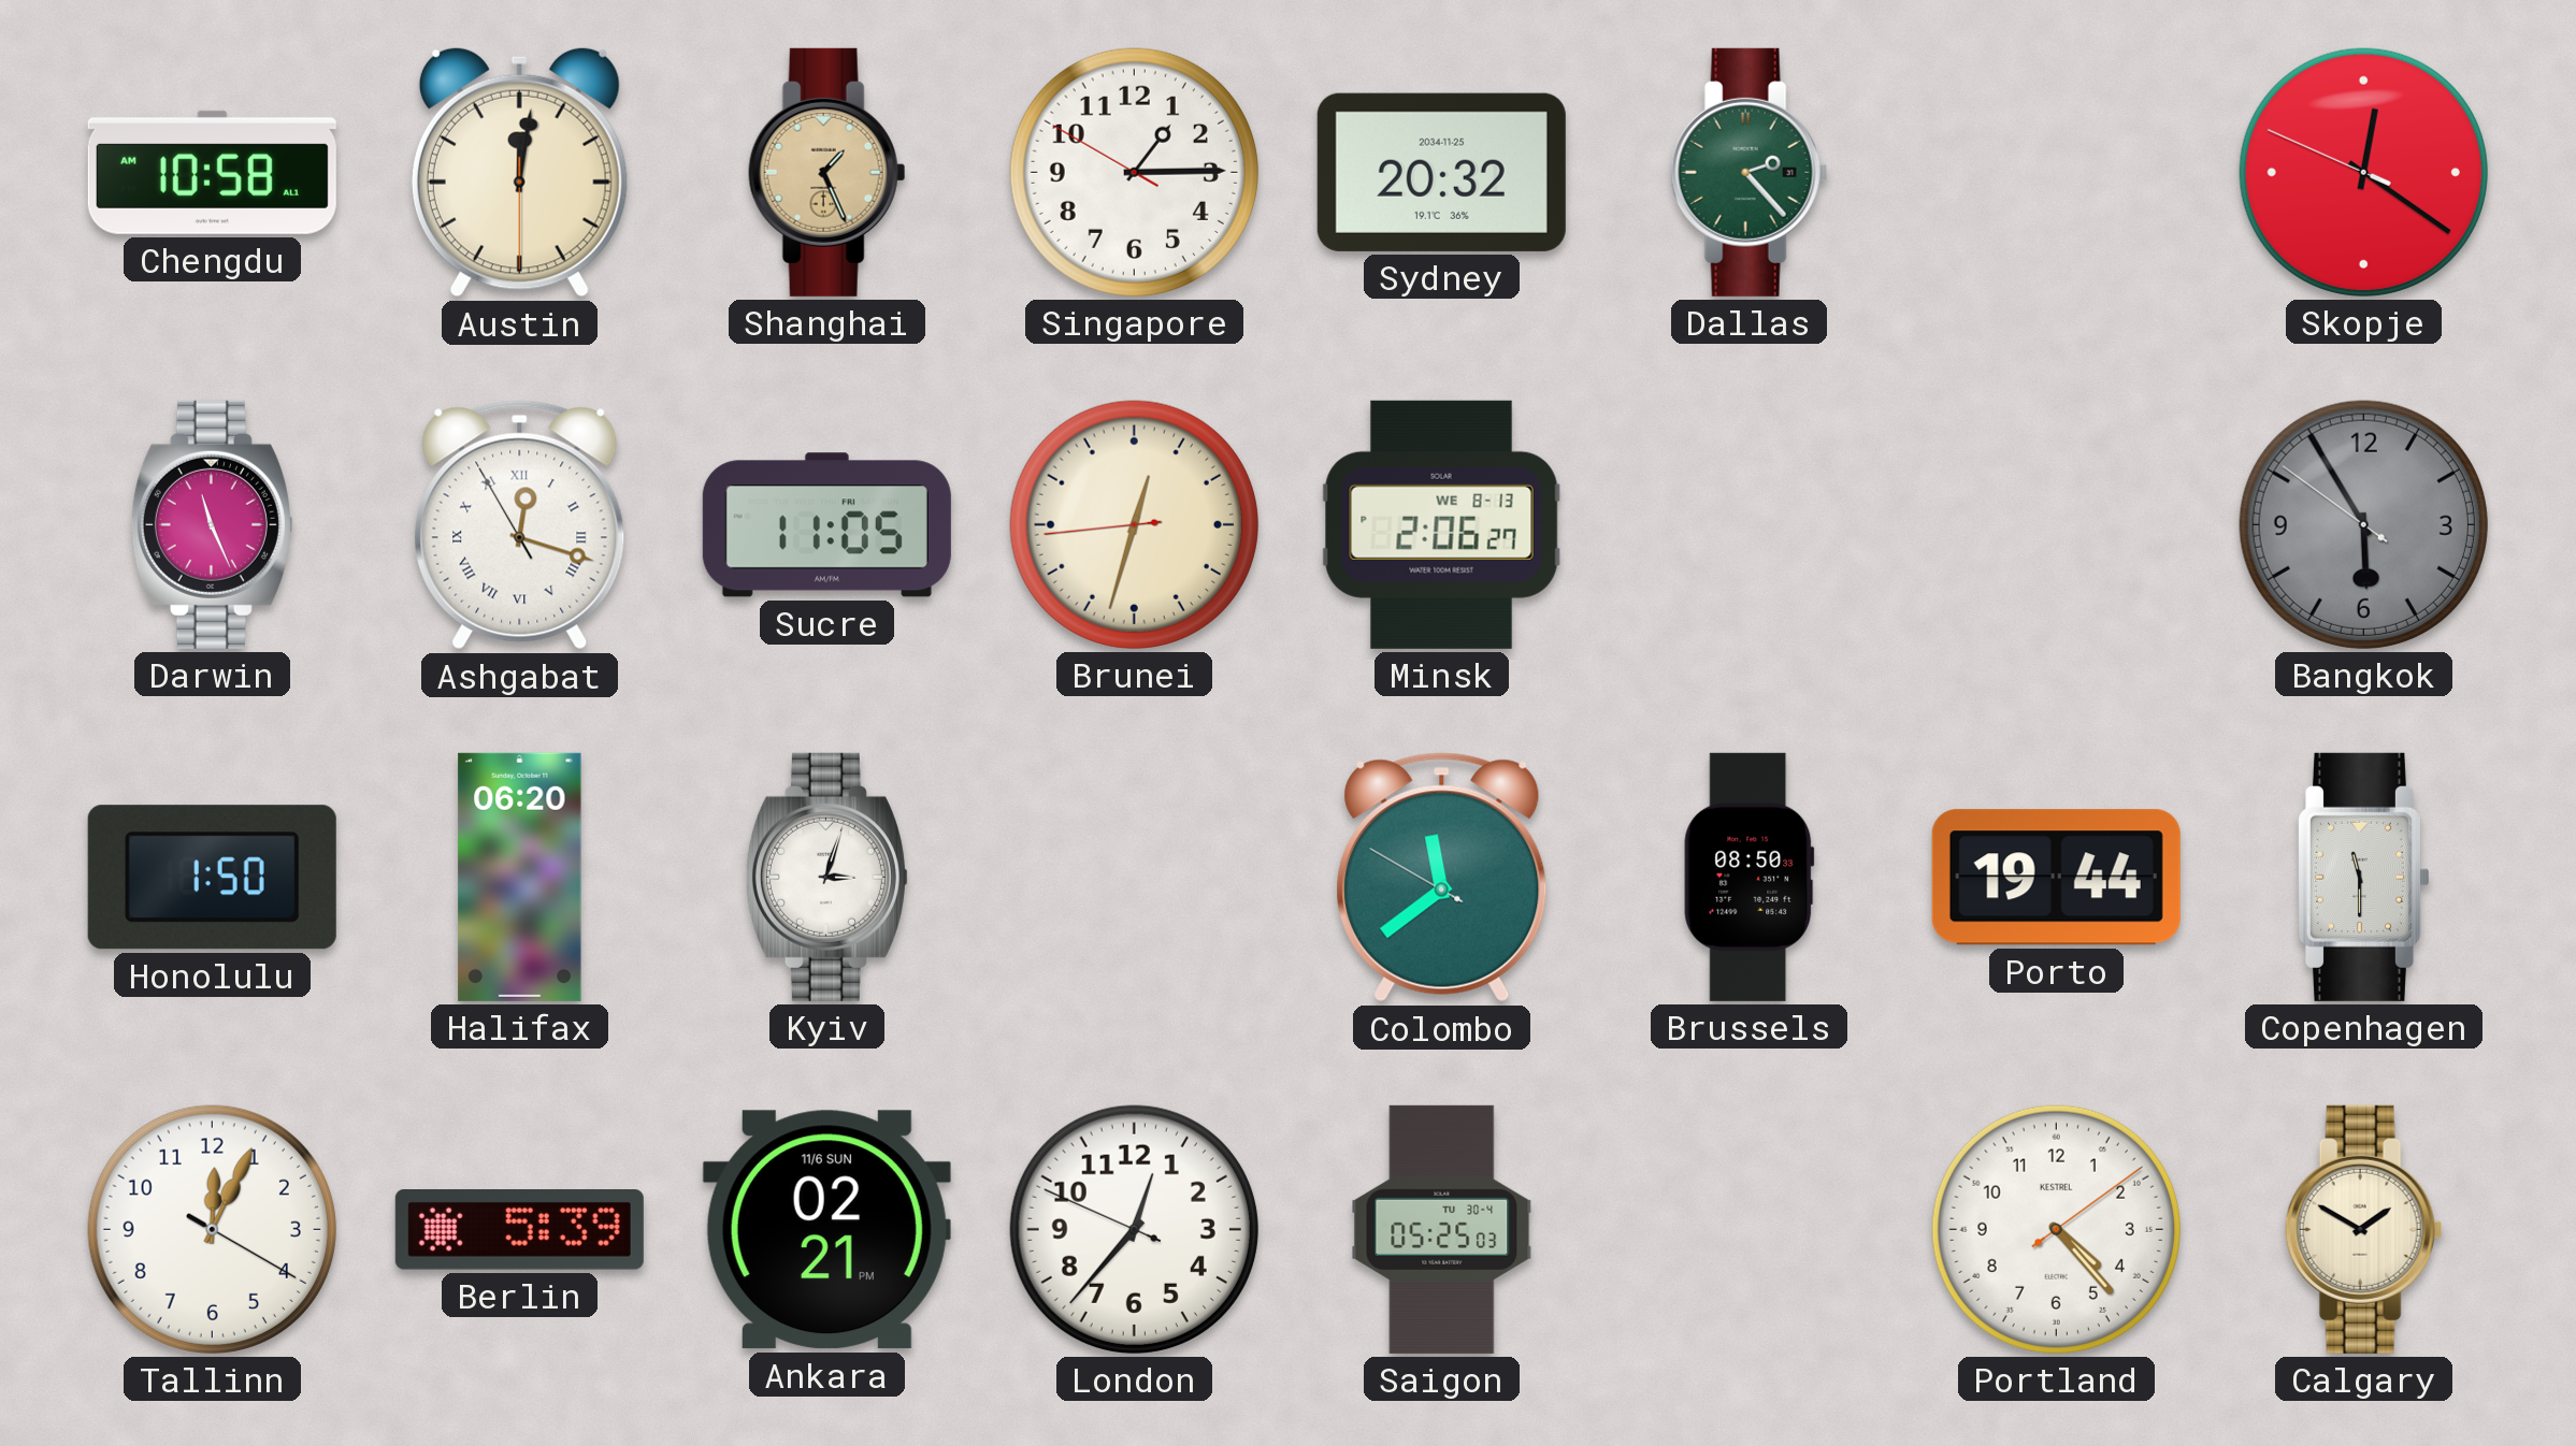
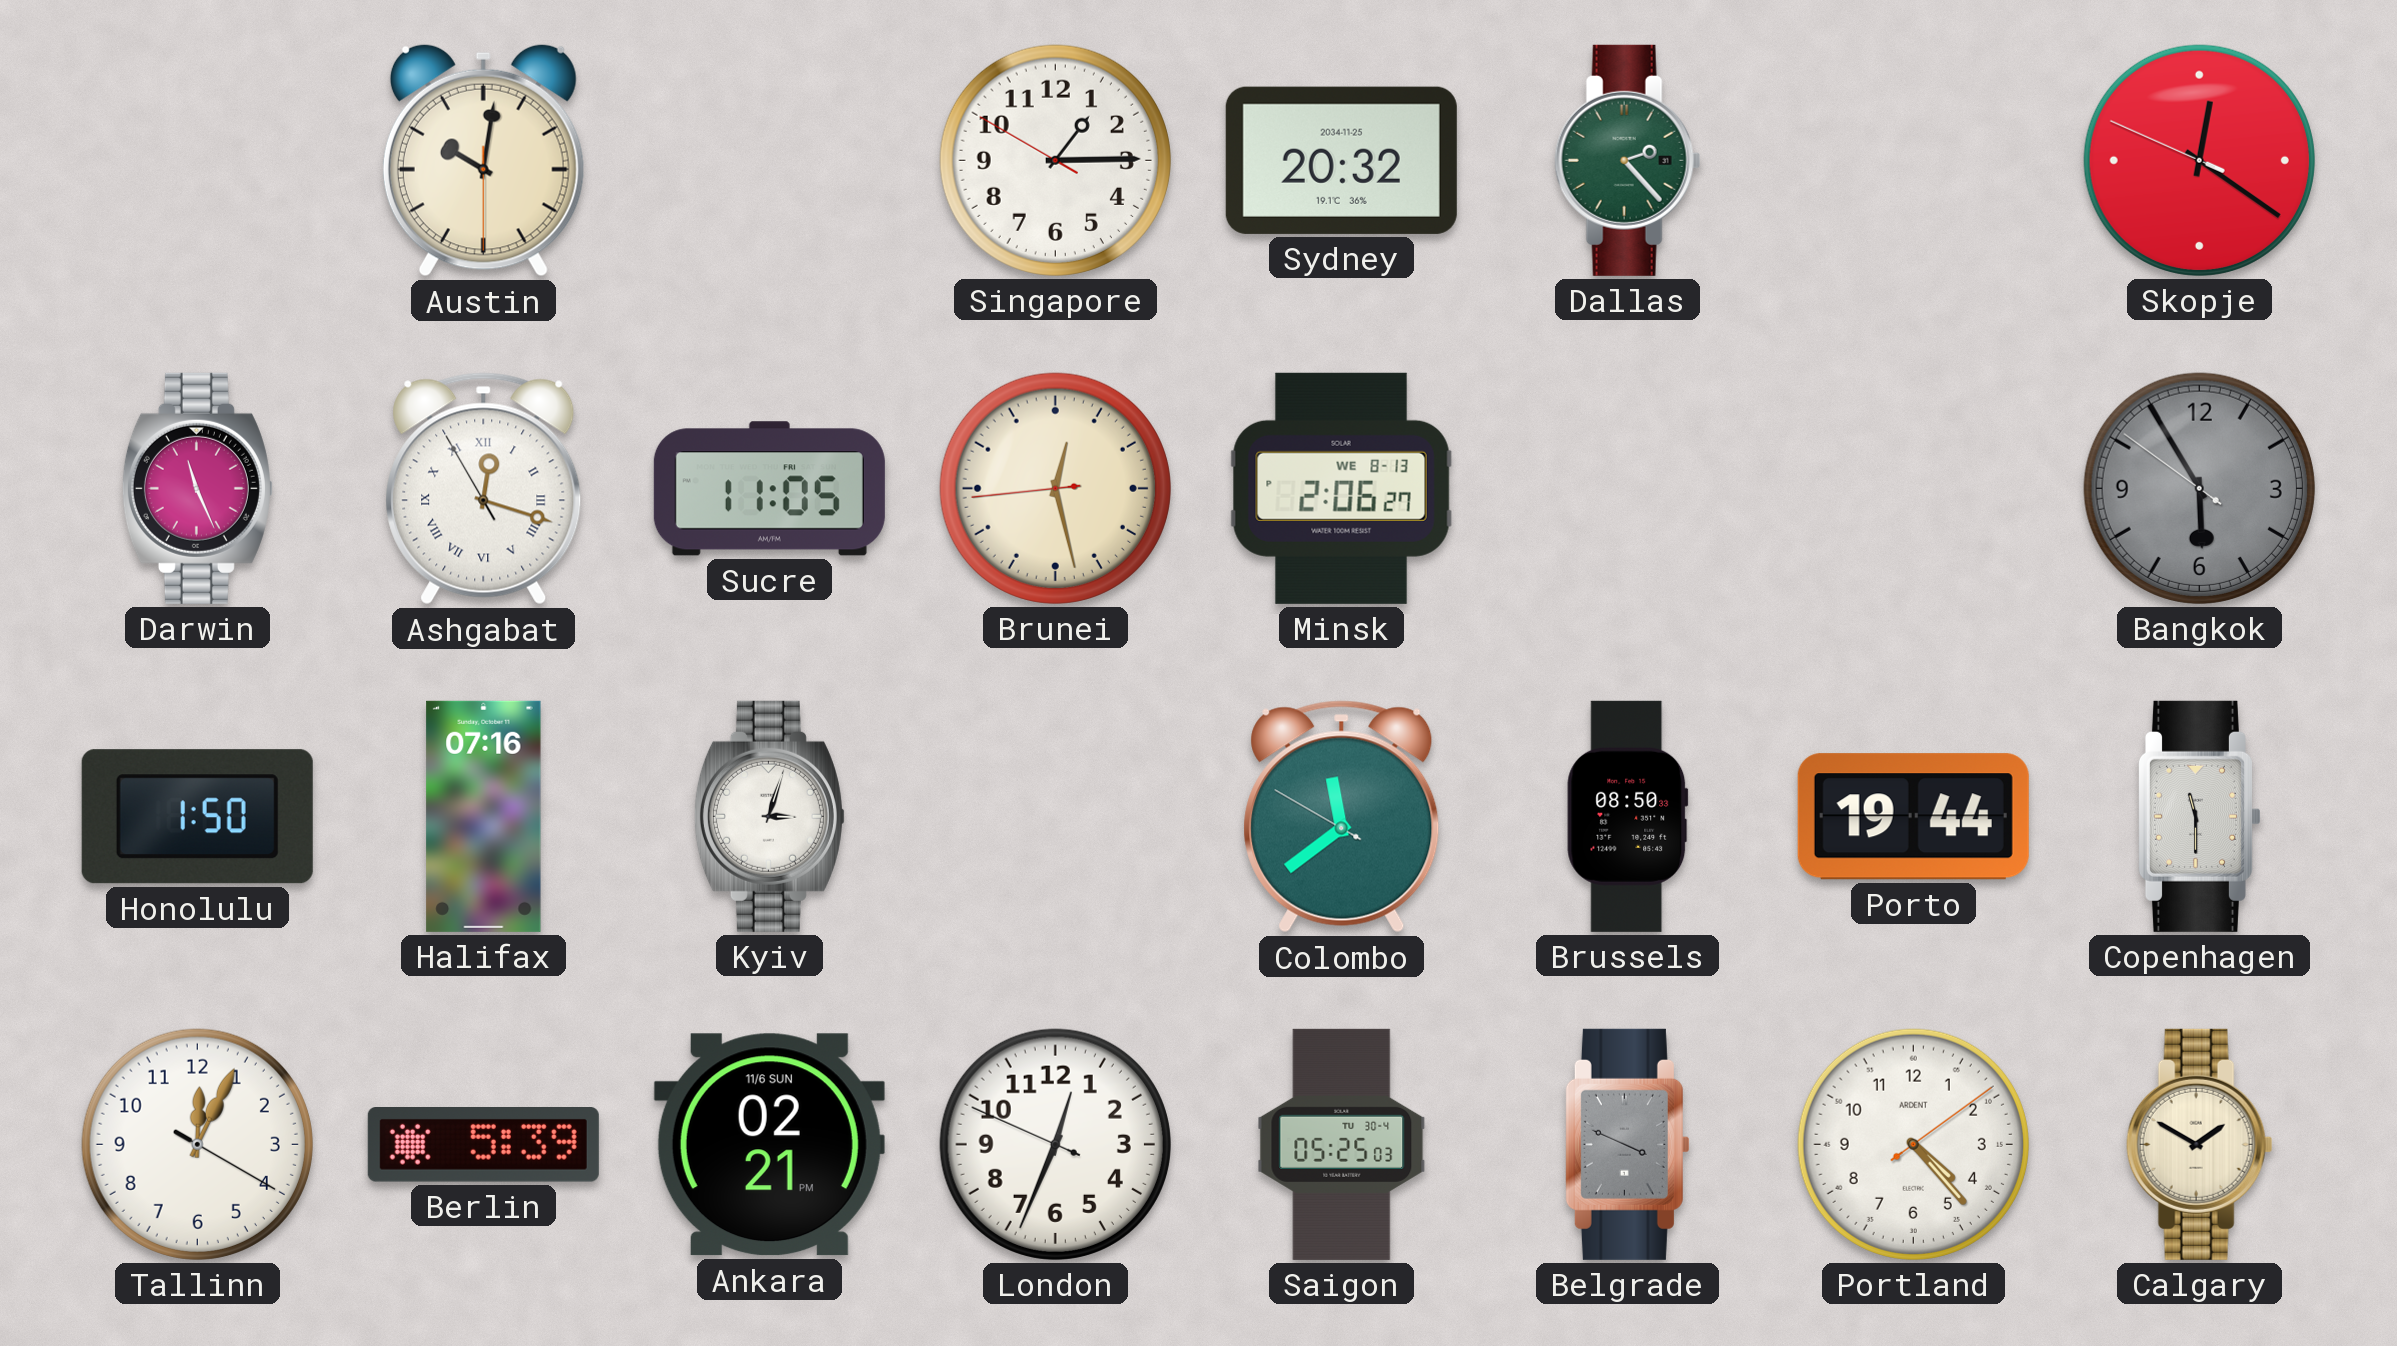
Chengdu: 10:58 -> none (212, 172)
Austin: 12:01 -> 10:01 (483, 160)
Shanghai: 1:26 -> none (828, 172)
Brunei: 12:32 -> 12:27 (1055, 488)
Halifax: 06:20 -> 07:16 (484, 816)
London: 12:36 -> 12:33 (1055, 1144)
Belgrade: none -> 3:49 (1627, 1144)
Portland brand: KESTREL -> ARDENT (1913, 1144)
